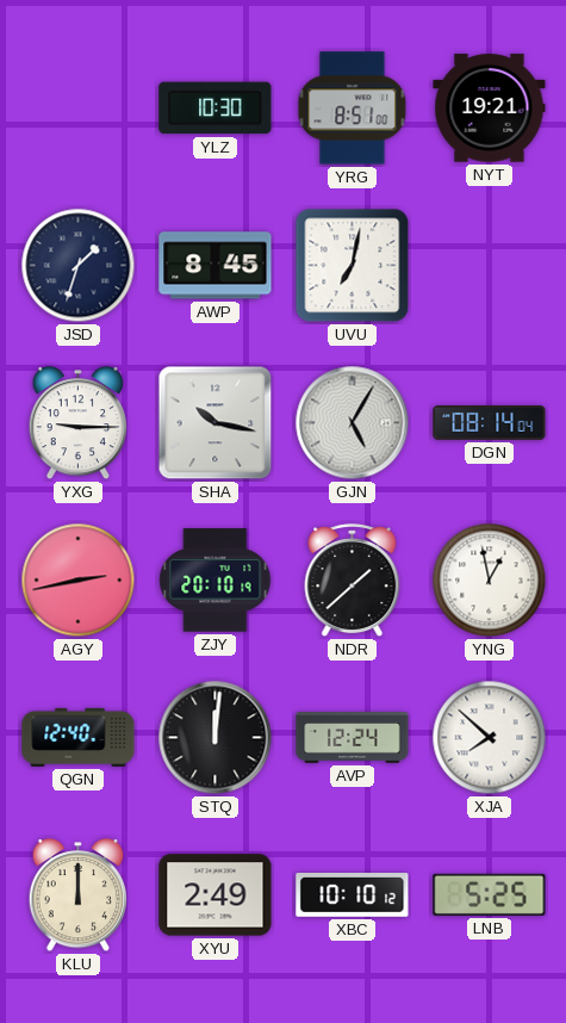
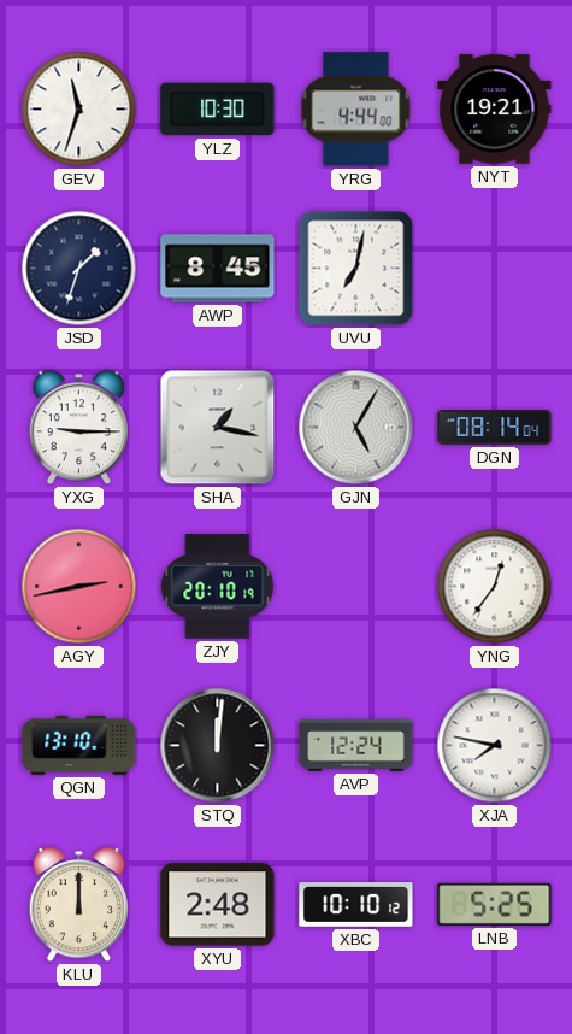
GEV: none -> 11:33 (79, 110)
YRG: 8:51 -> 4:44 (356, 110)
SHA: 10:17 -> 1:17 (218, 428)
NDR: 1:38 -> none (353, 581)
YNG: 12:58 -> 12:36 (495, 587)
QGN: 12:40 -> 13:10 (79, 745)
XJA: 7:52 -> 7:47 (495, 746)
XYU: 2:49 -> 2:48 (218, 905)
